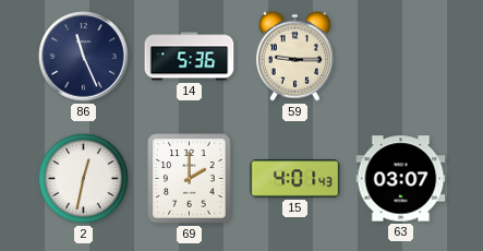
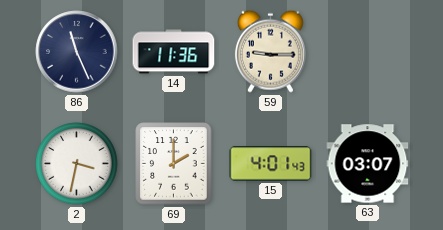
14: 5:36 -> 11:36 (174, 52)
2: 12:32 -> 3:32 (77, 164)
